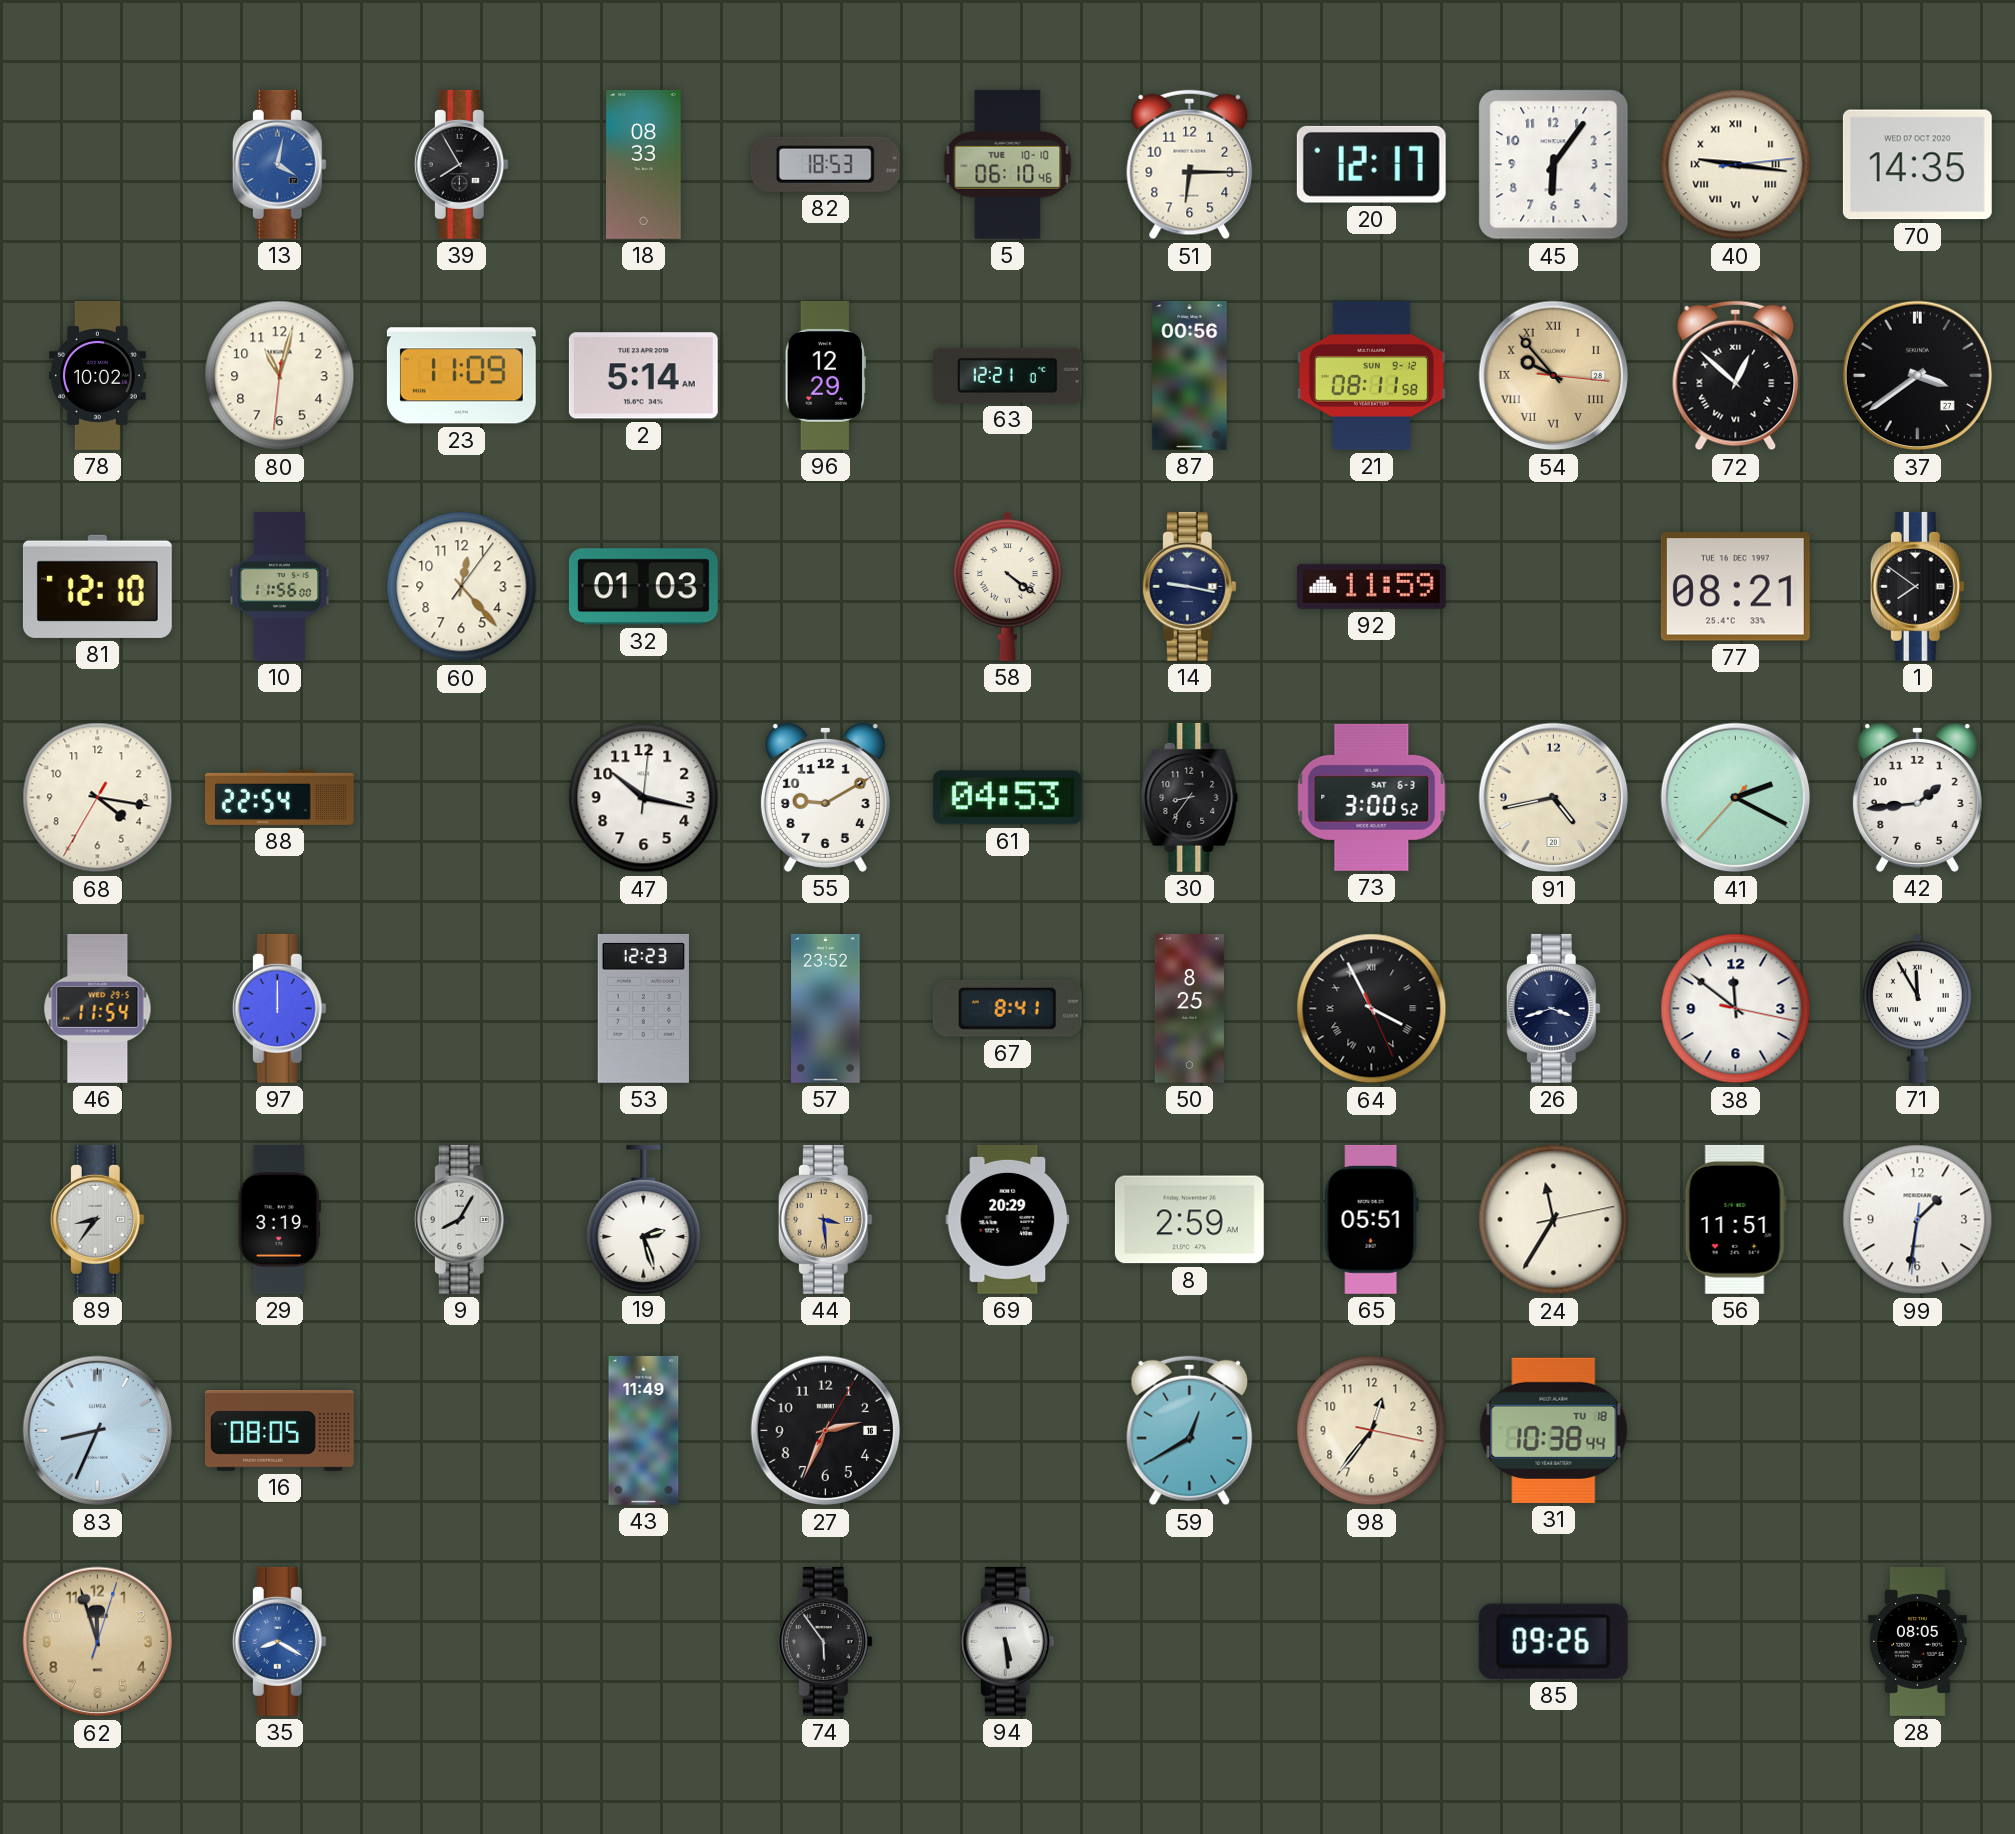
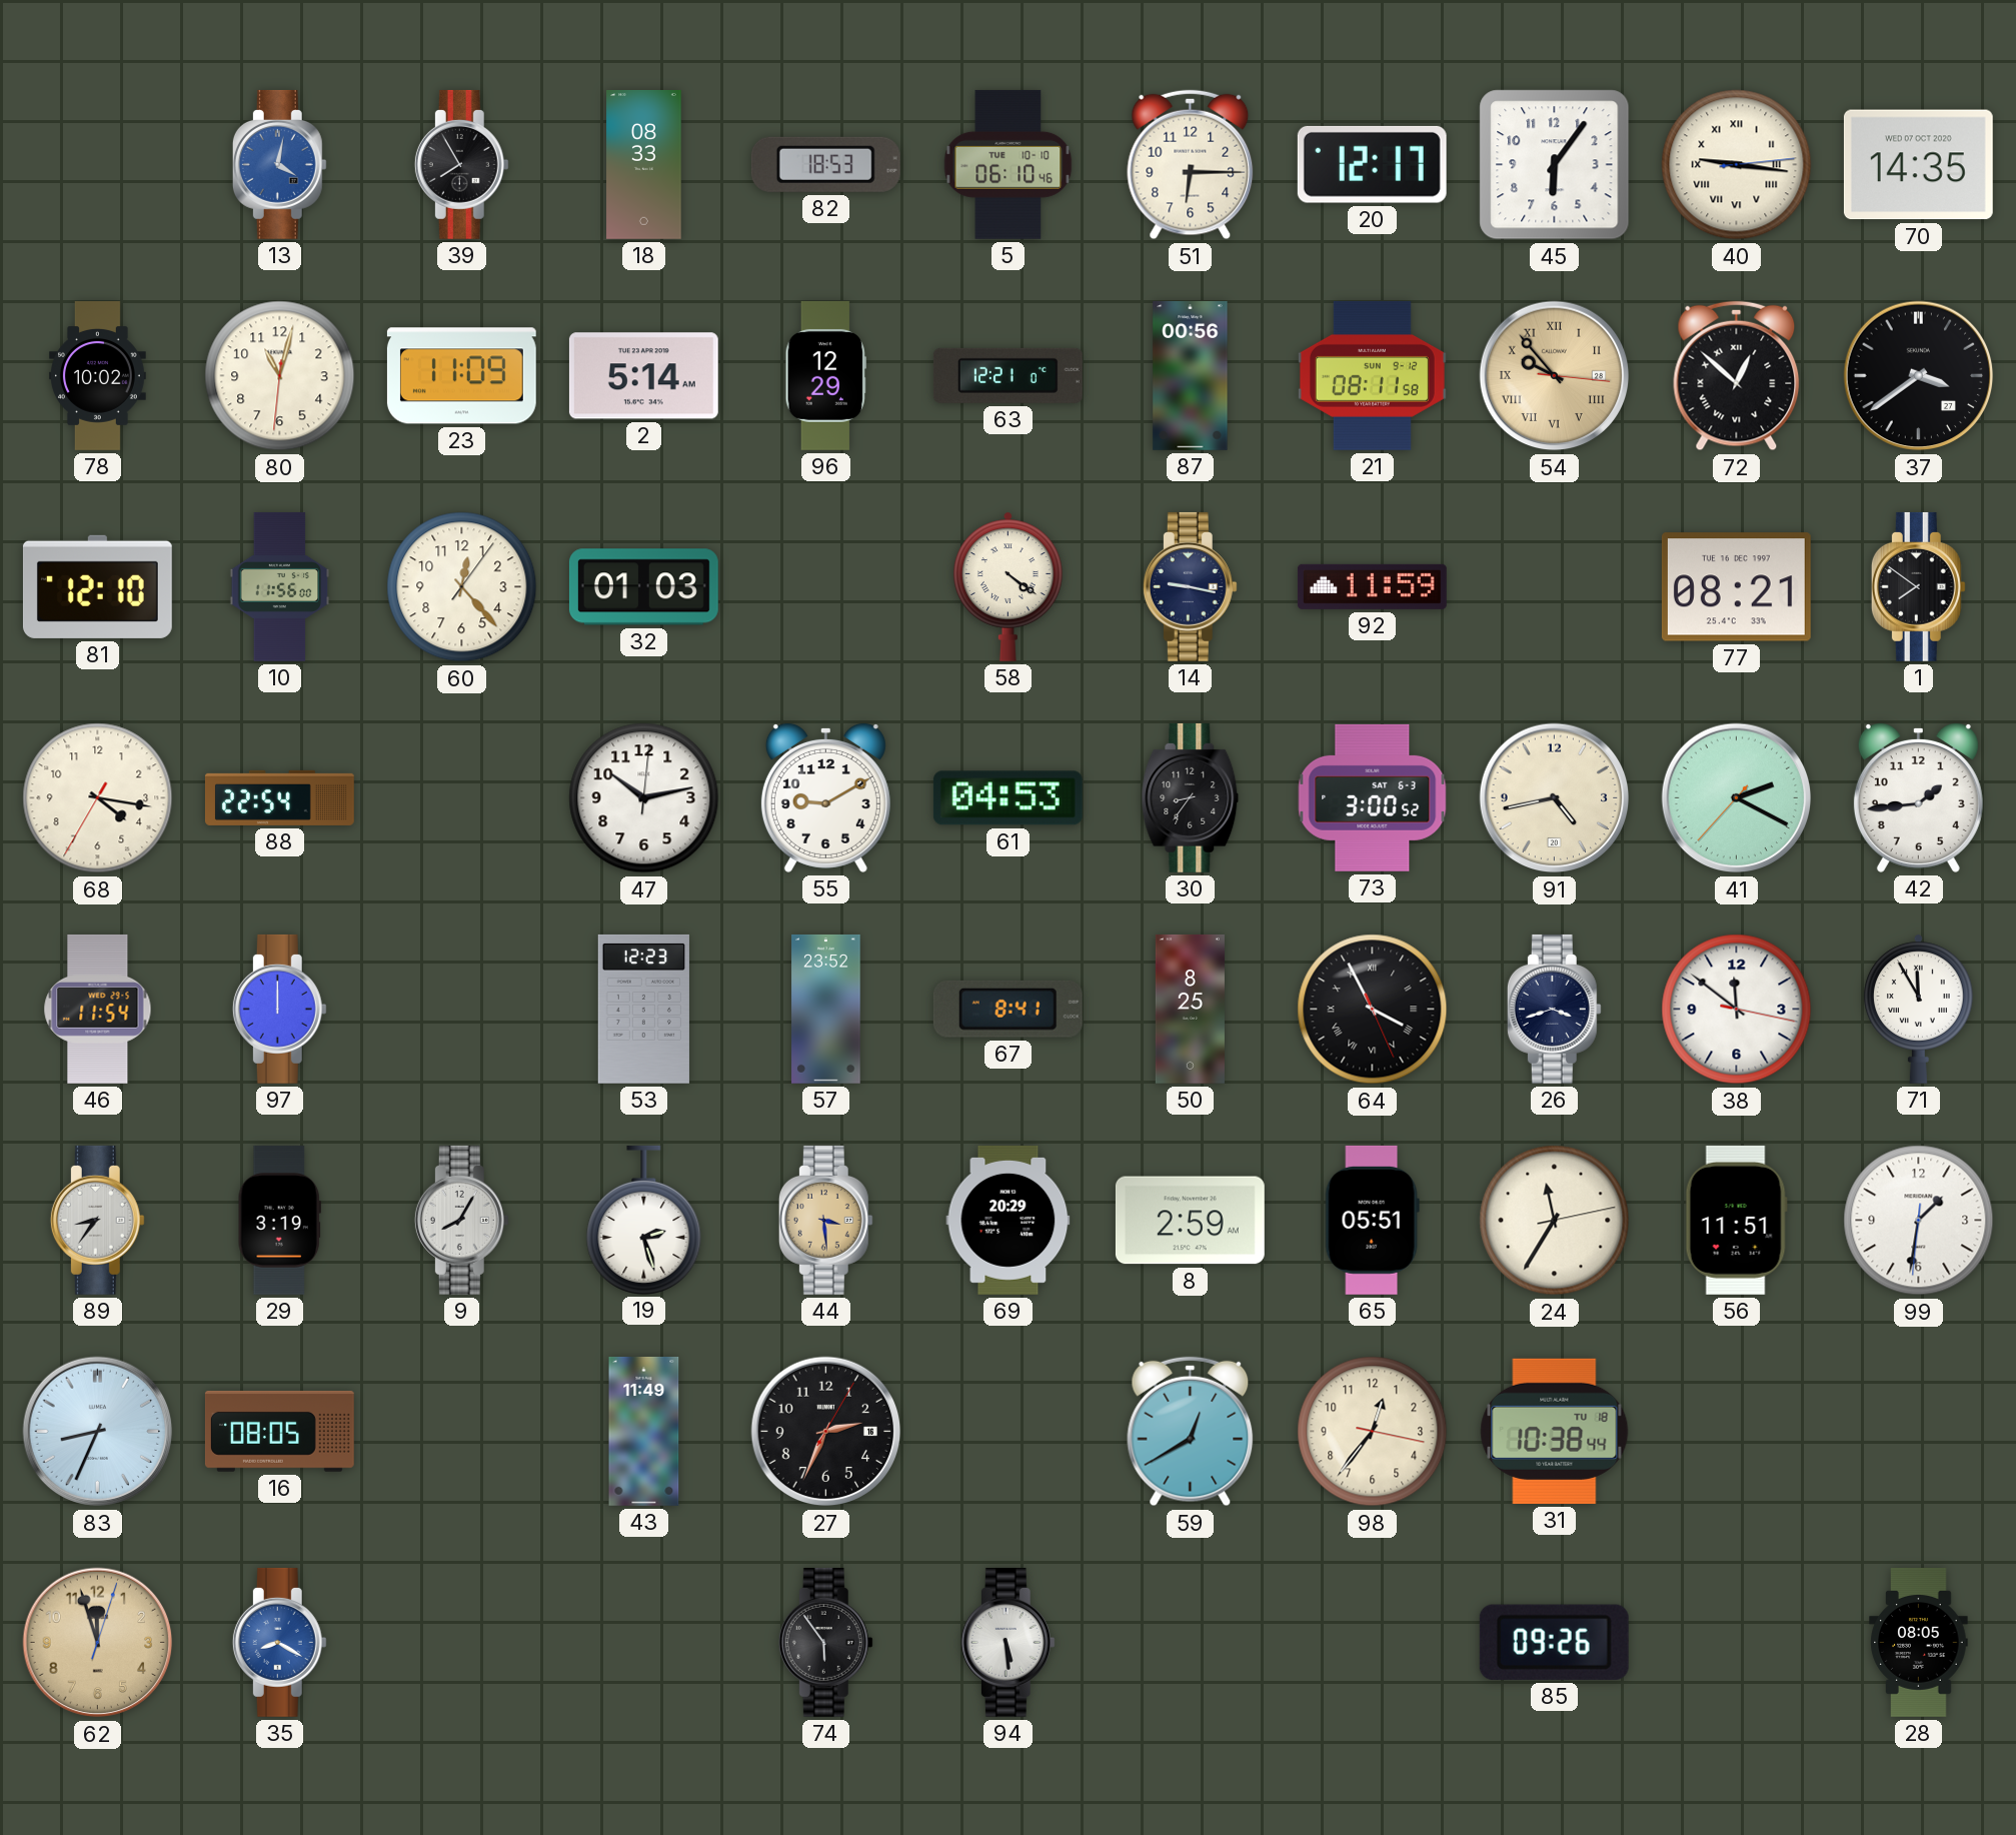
47: 10:17 -> 10:13 (644, 798)
